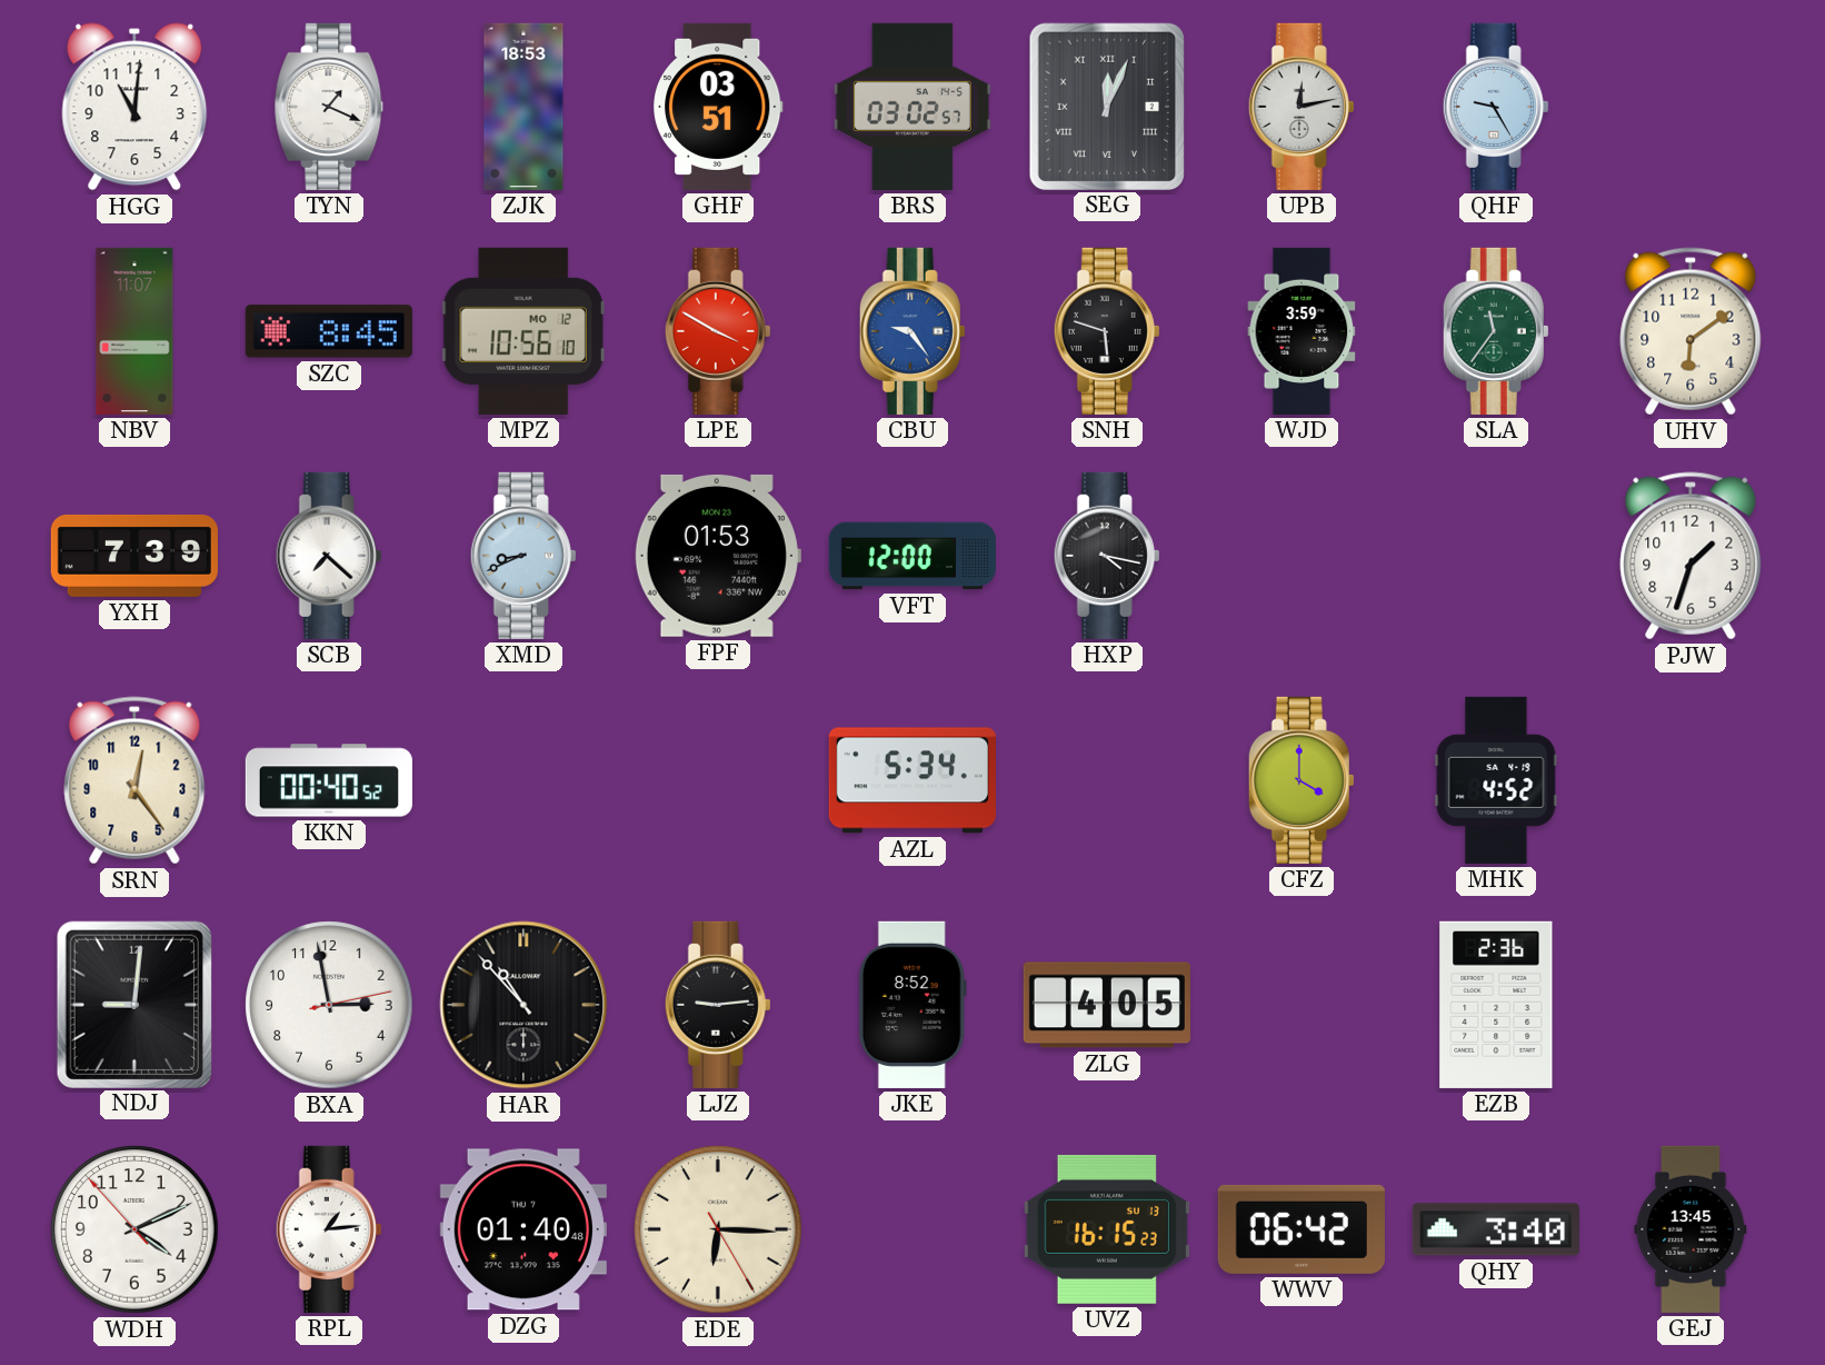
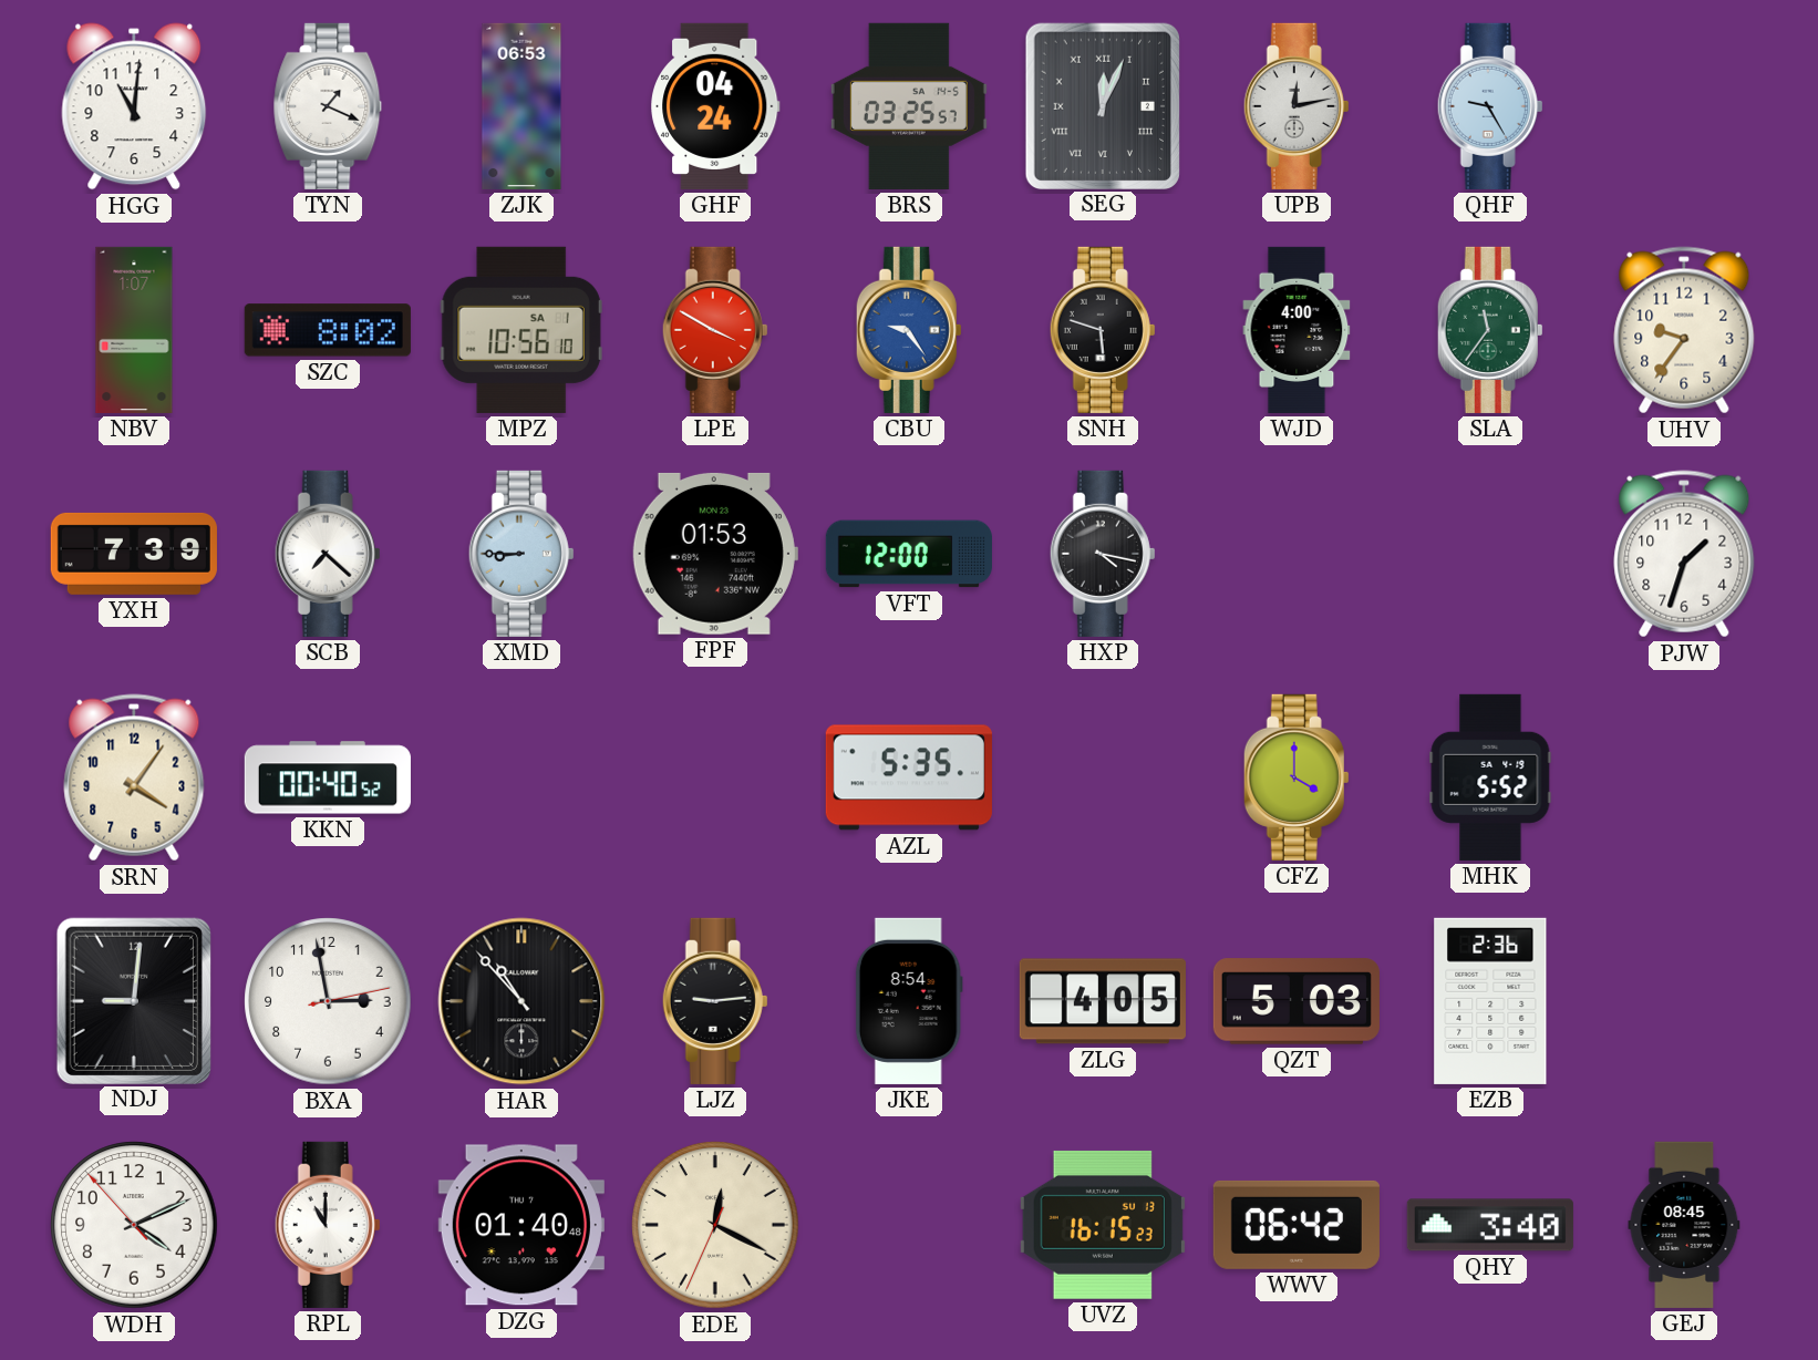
ZJK: 18:53 -> 06:53 (521, 106)
GHF: 03:51 -> 04:24 (715, 106)
BRS: 03:02 -> 03:25 (909, 106)
NBV: 11:07 -> 1:07 (134, 330)
SZC: 8:45 -> 8:02 (328, 330)
MPZ date: MO 12 -> SA 1 (521, 330)
WJD: 3:59 -> 4:00 (1297, 330)
UHV: 6:09 -> 9:36 (1684, 330)
XMD: 8:41 -> 8:45 (521, 554)
SRN: 12:24 -> 4:06 (134, 777)
AZL: 5:34 -> 5:35 (909, 777)
MHK: 4:52 -> 5:52 (1490, 777)
JKE: 8:52 -> 8:54 (909, 1001)
QZT: none -> 5:03 (1297, 1001)
RPL: 1:14 -> 11:00 (328, 1225)
EDE: 6:15 -> 12:19 (715, 1225)
GEJ: 13:45 -> 08:45 (1684, 1225)
